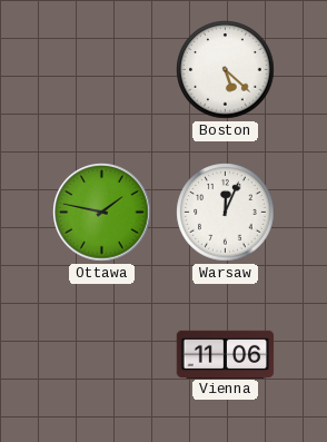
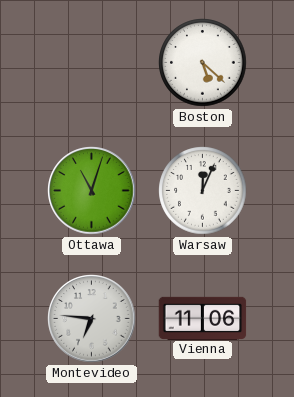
Ottawa: 1:47 -> 11:03 (92, 191)
Montevideo: none -> 6:46 (92, 319)
